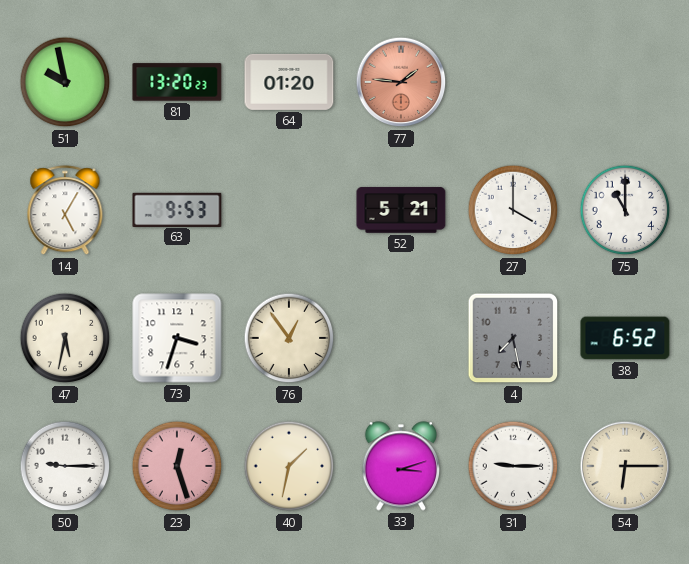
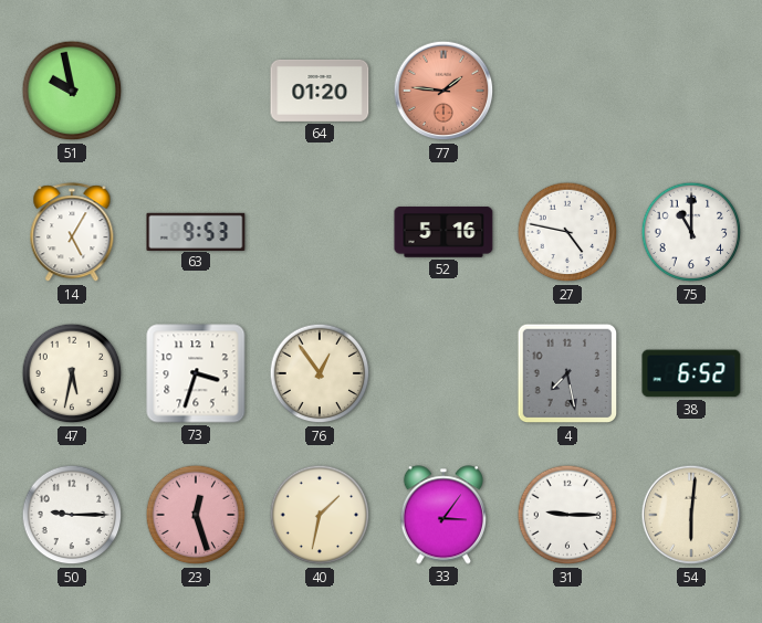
81: 13:20 -> none (177, 82)
52: 5:21 -> 5:16 (443, 232)
27: 4:00 -> 4:47 (567, 232)
33: 3:12 -> 3:06 (442, 515)
54: 6:15 -> 6:01 (691, 515)
